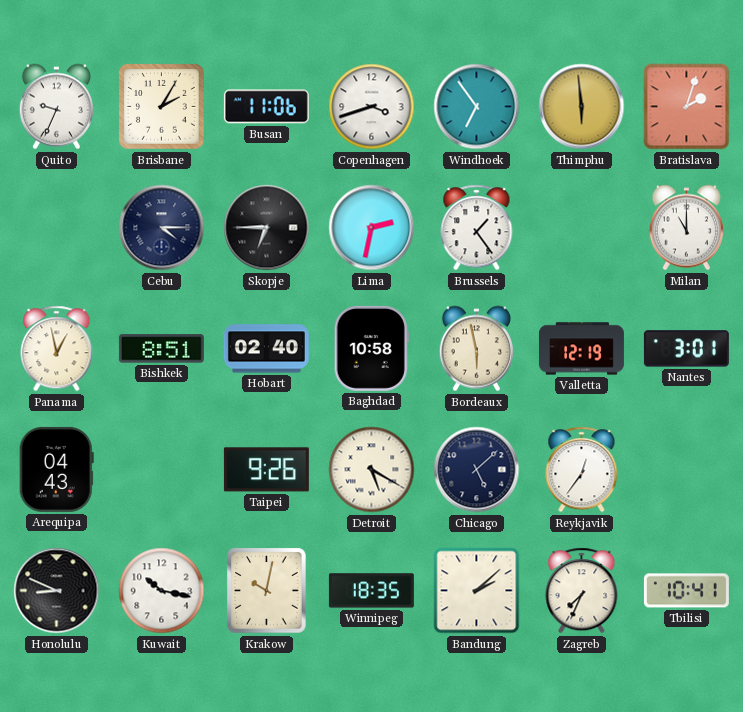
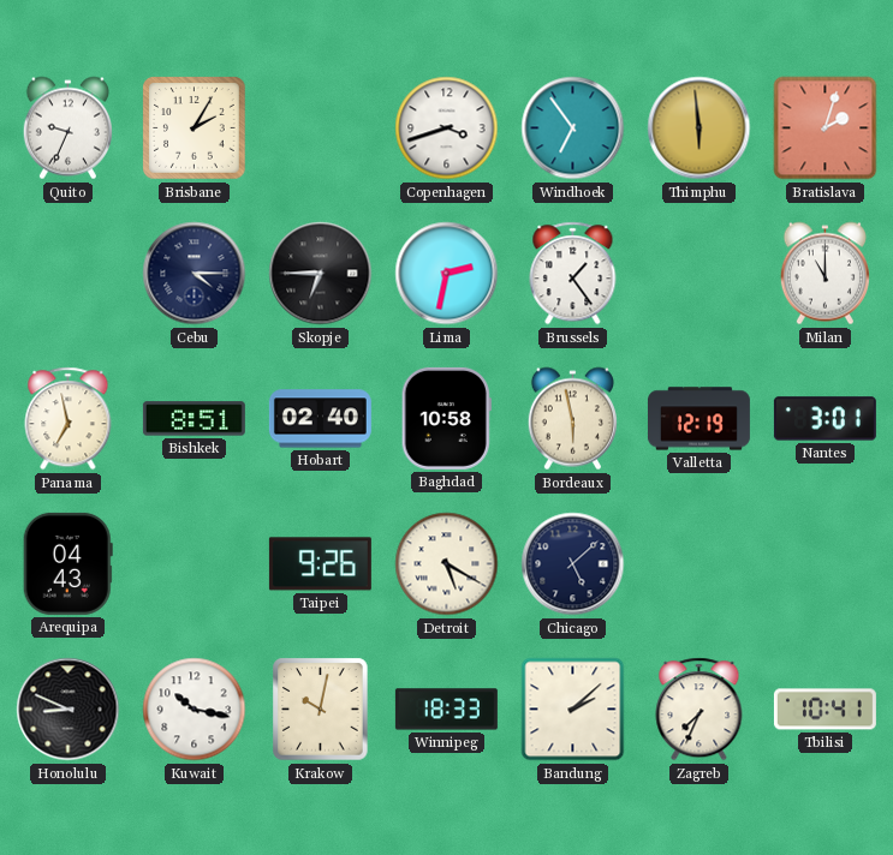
Busan: 11:06 -> none (266, 107)
Panama: 12:58 -> 6:58 (69, 419)
Reykjavik: 12:36 -> none (582, 470)
Winnipeg: 18:35 -> 18:33 (446, 710)
